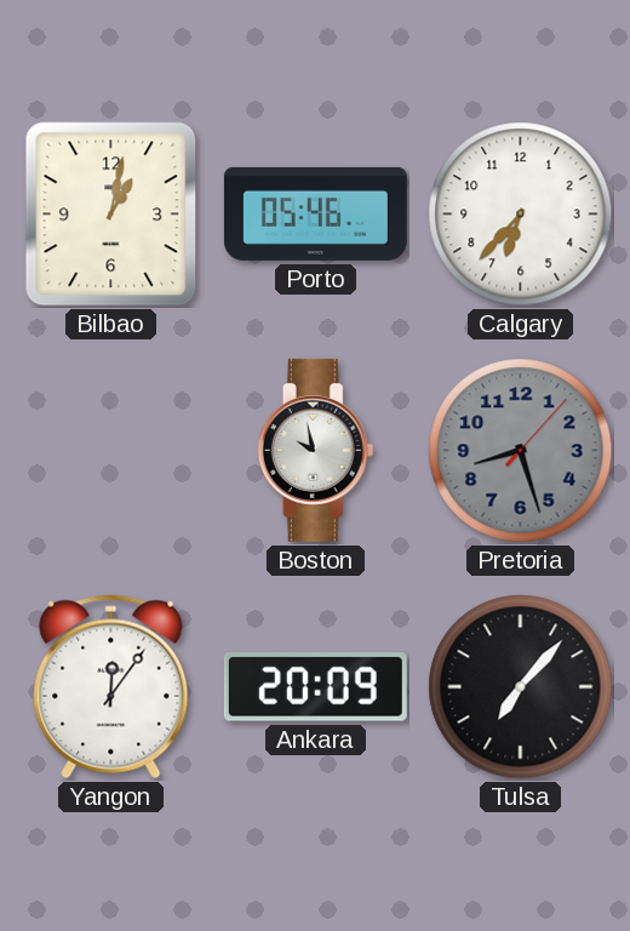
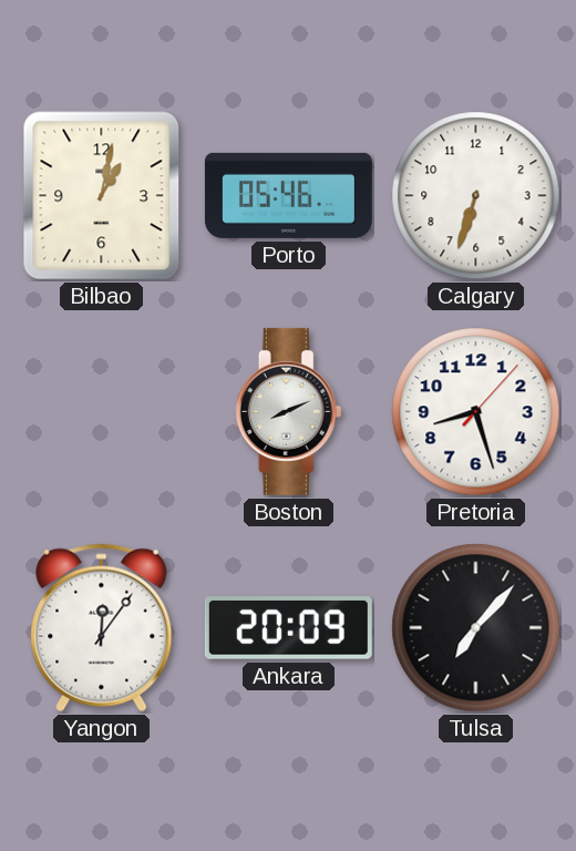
Calgary: 6:37 -> 6:33 (476, 196)
Boston: 9:58 -> 8:11 (289, 411)
Pretoria dial: grey -> white (476, 412)
